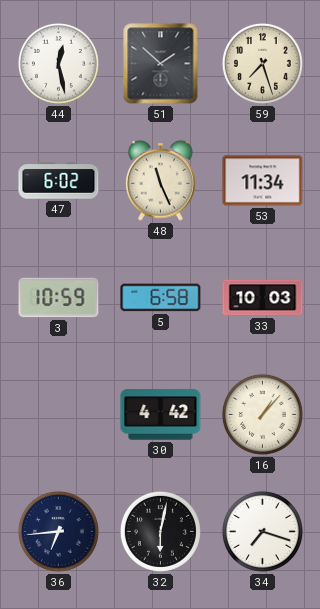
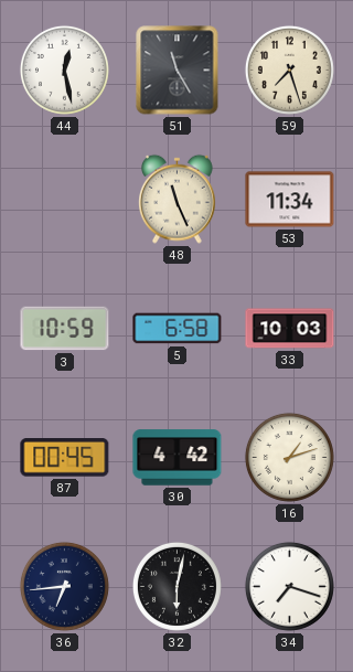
51: 1:52 -> 11:25 (178, 71)
47: 6:02 -> none (59, 181)
87: none -> 00:45 (65, 458)
16: 1:07 -> 1:12 (289, 457)
